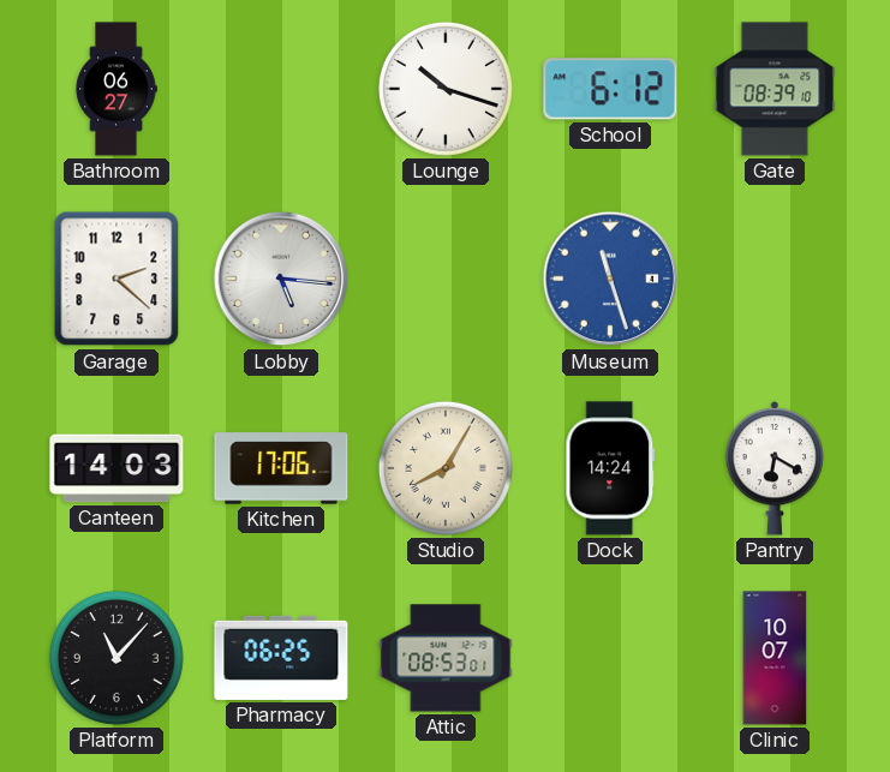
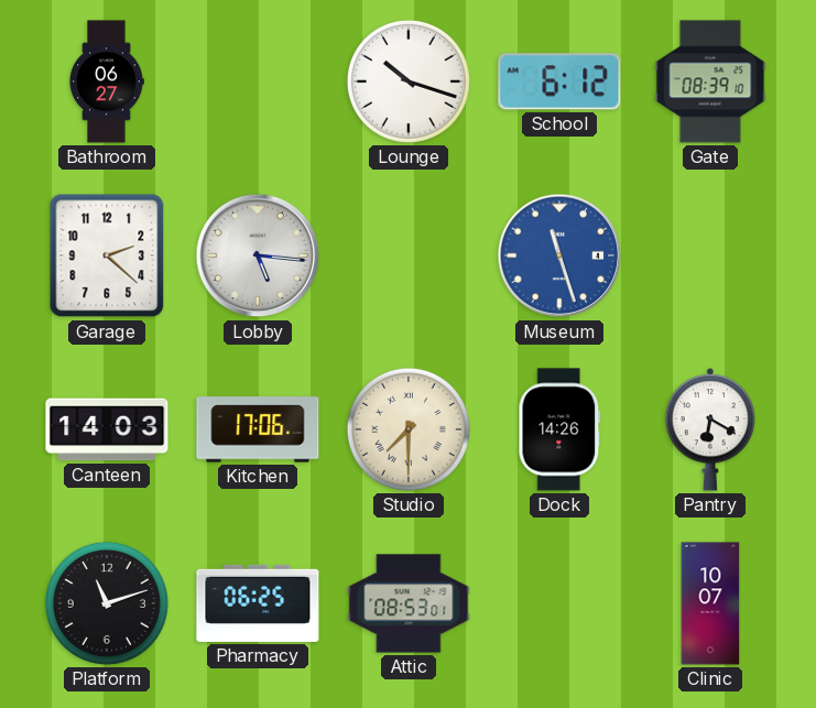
Studio: 8:05 -> 7:30 (409, 429)
Dock: 14:24 -> 14:26 (559, 429)
Platform: 11:07 -> 11:12 (107, 603)
